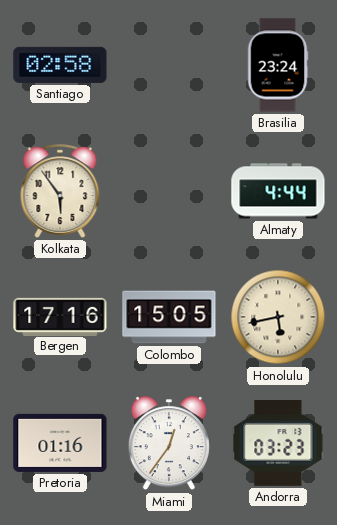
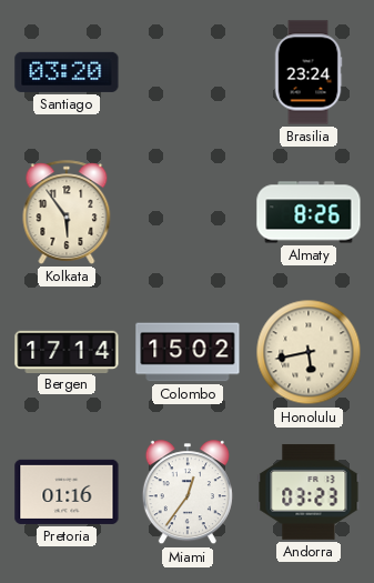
Santiago: 02:58 -> 03:20 (67, 72)
Almaty: 4:44 -> 8:26 (309, 212)
Bergen: 17:16 -> 17:14 (67, 351)
Colombo: 15:05 -> 15:02 (188, 352)
